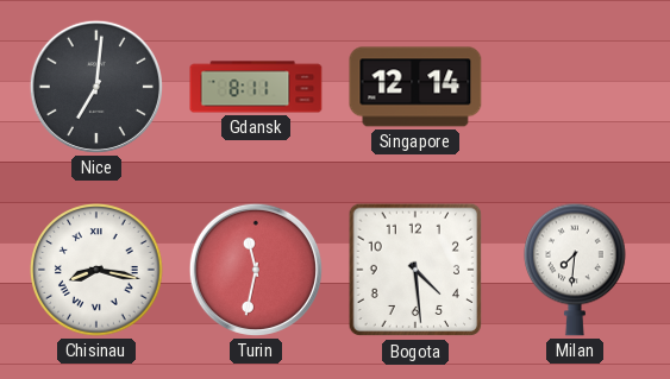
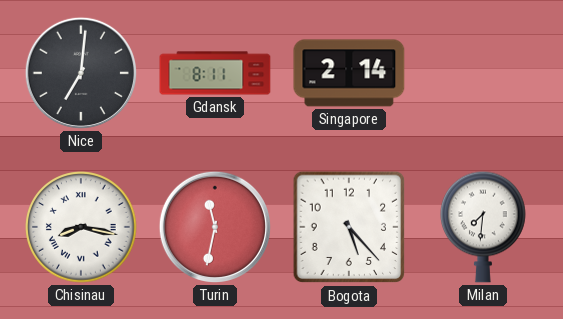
Singapore: 12:14 -> 2:14 (349, 73)
Bogota: 4:29 -> 5:23 (349, 227)
